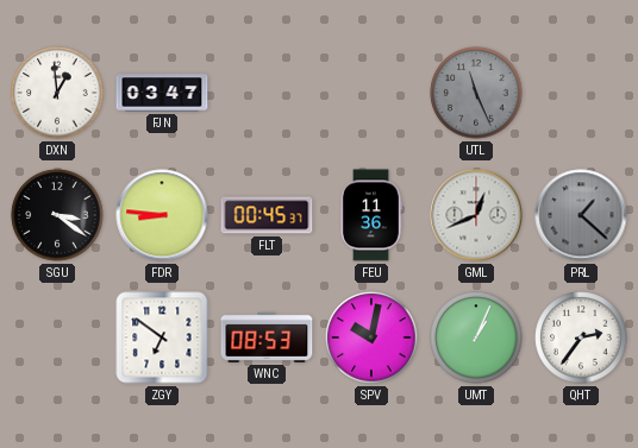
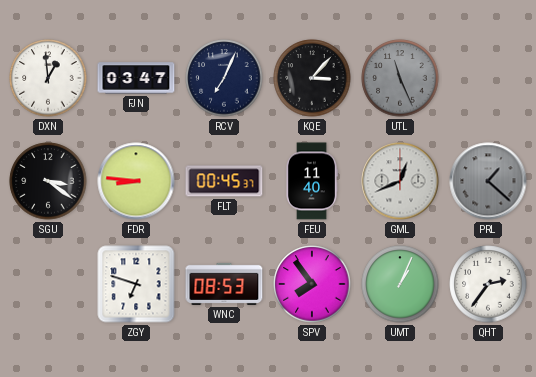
RCV: none -> 7:04 (224, 78)
KQE: none -> 3:07 (312, 78)
FEU: 11:36 -> 11:40 (312, 181)
ZGY: 6:51 -> 6:48 (136, 284)
SPV: 10:02 -> 7:54 (312, 284)
